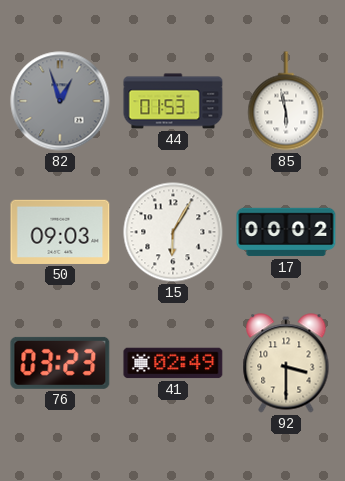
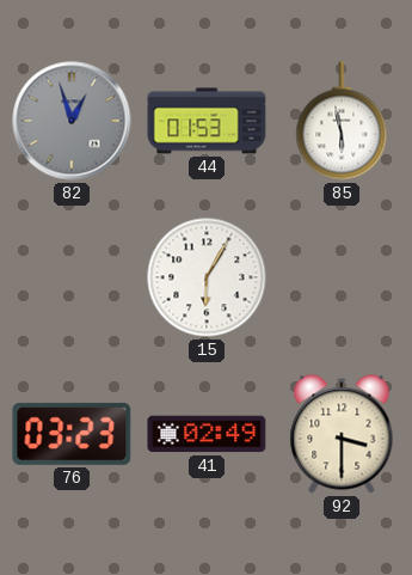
50: 09:03 -> none (60, 232)
17: 00:02 -> none (286, 232)
